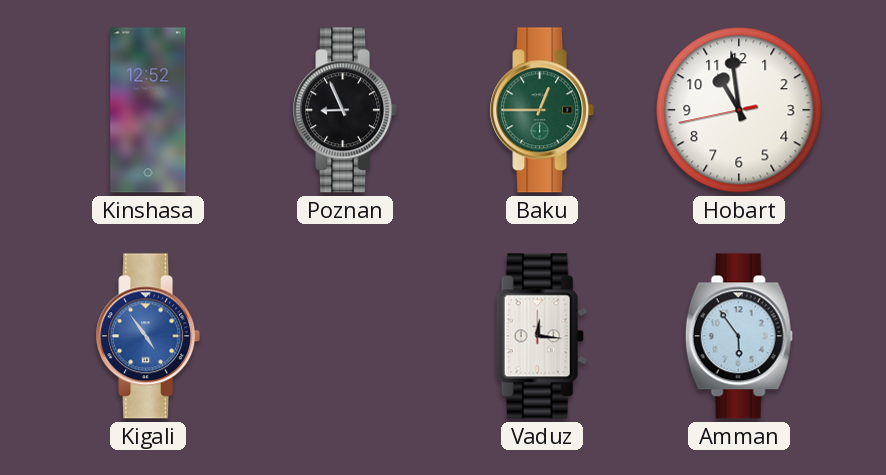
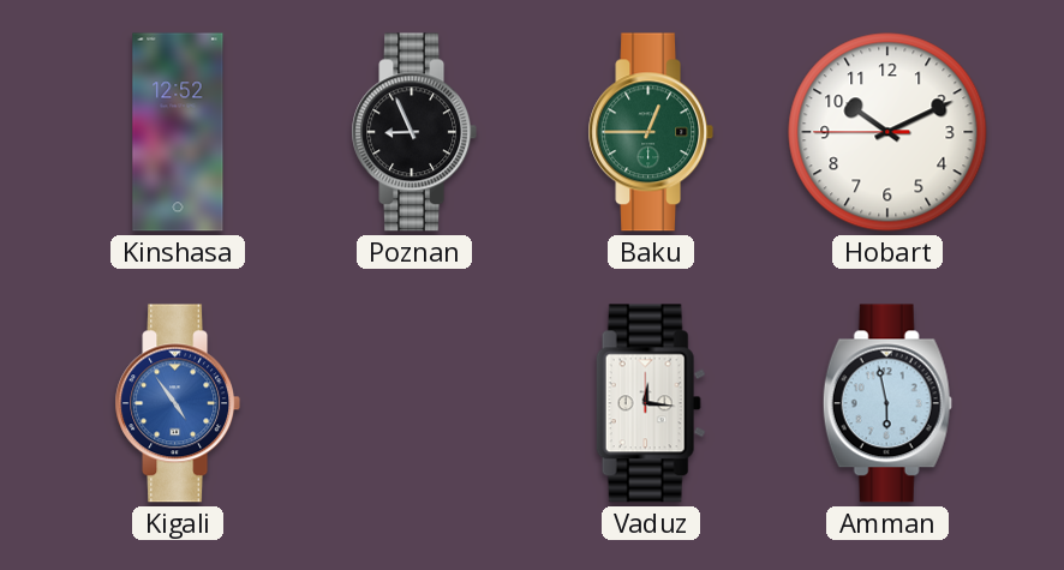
Hobart: 10:58 -> 10:10 (887, 132)
Amman: 5:54 -> 5:58 (887, 403)
